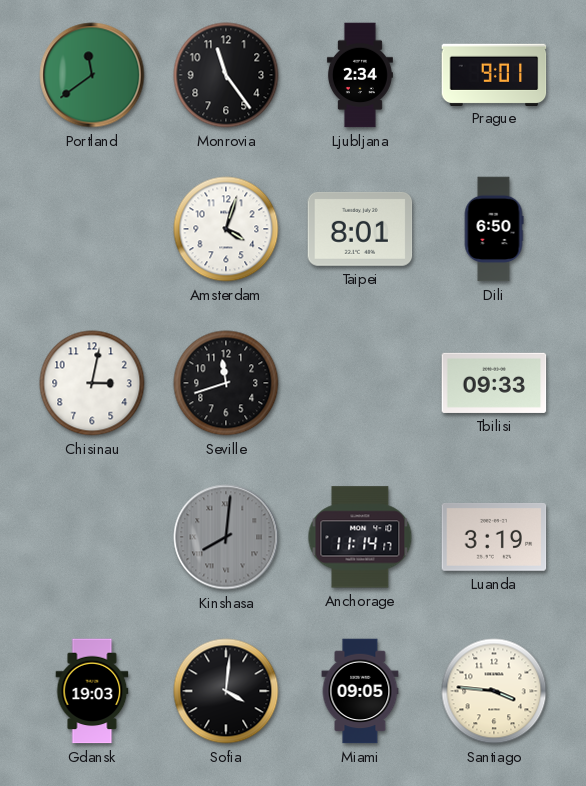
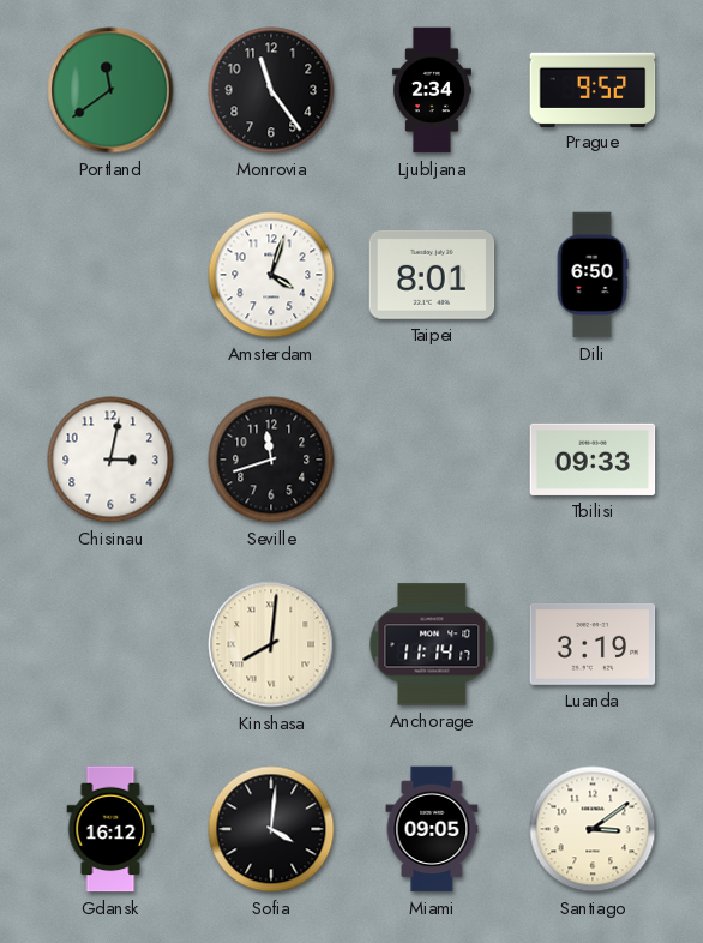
Prague: 9:01 -> 9:52 (593, 89)
Kinshasa dial: grey -> cream (271, 644)
Gdansk: 19:03 -> 16:12 (110, 829)
Santiago: 3:46 -> 3:09 (593, 829)
